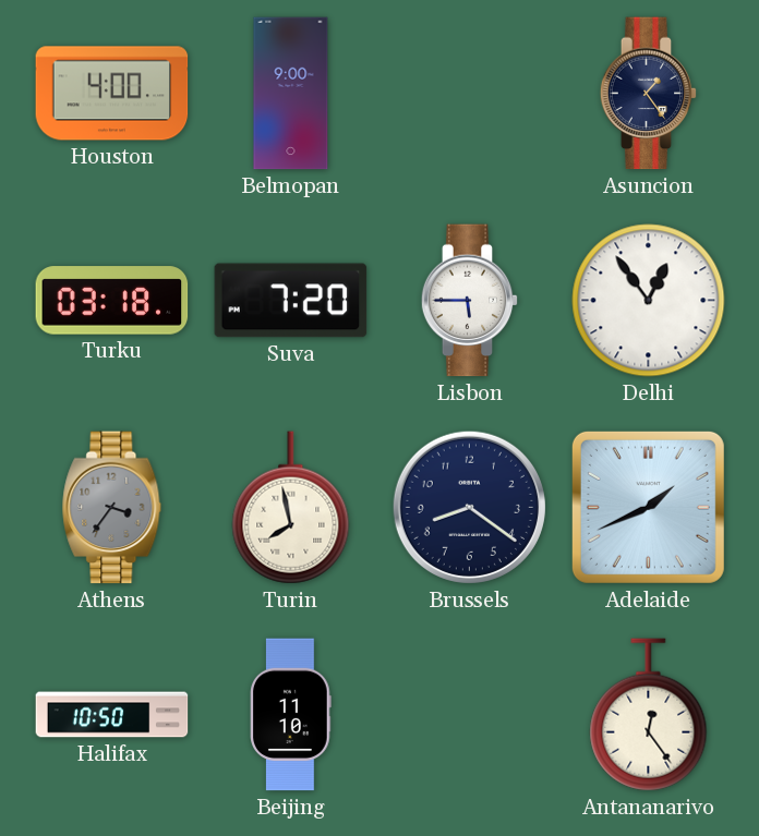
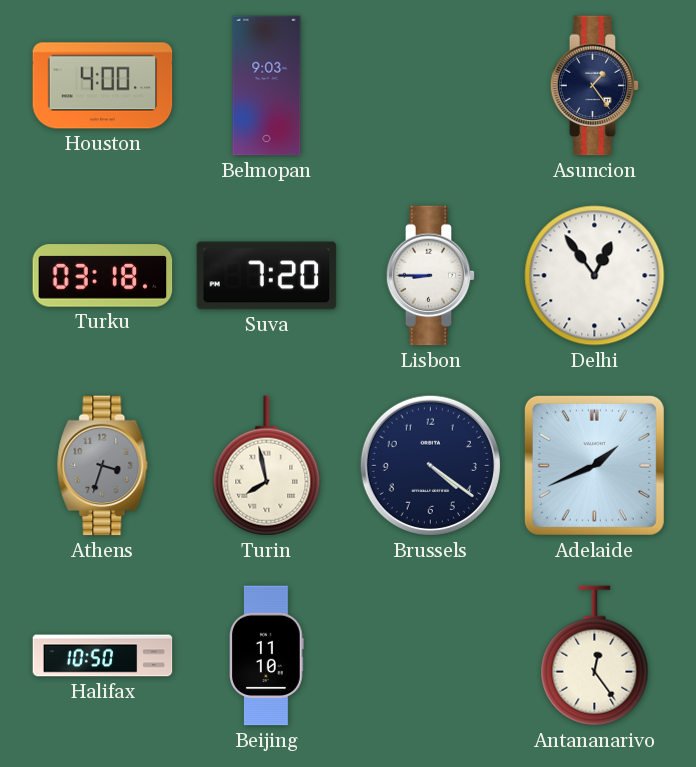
Belmopan: 9:00 -> 9:03 (267, 86)
Lisbon: 5:45 -> 8:45 (431, 276)
Athens: 3:36 -> 3:33 (103, 466)
Brussels: 8:21 -> 4:21 (430, 465)
